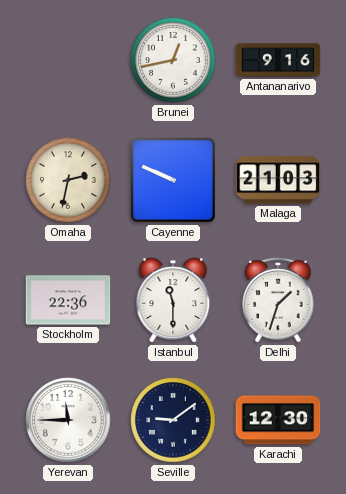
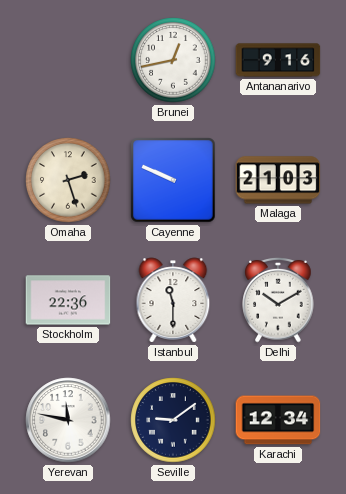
Omaha: 2:32 -> 2:27 (68, 180)
Delhi: 1:33 -> 10:10 (278, 300)
Yerevan: 11:45 -> 11:47 (68, 420)
Karachi: 12:30 -> 12:34 (278, 420)
